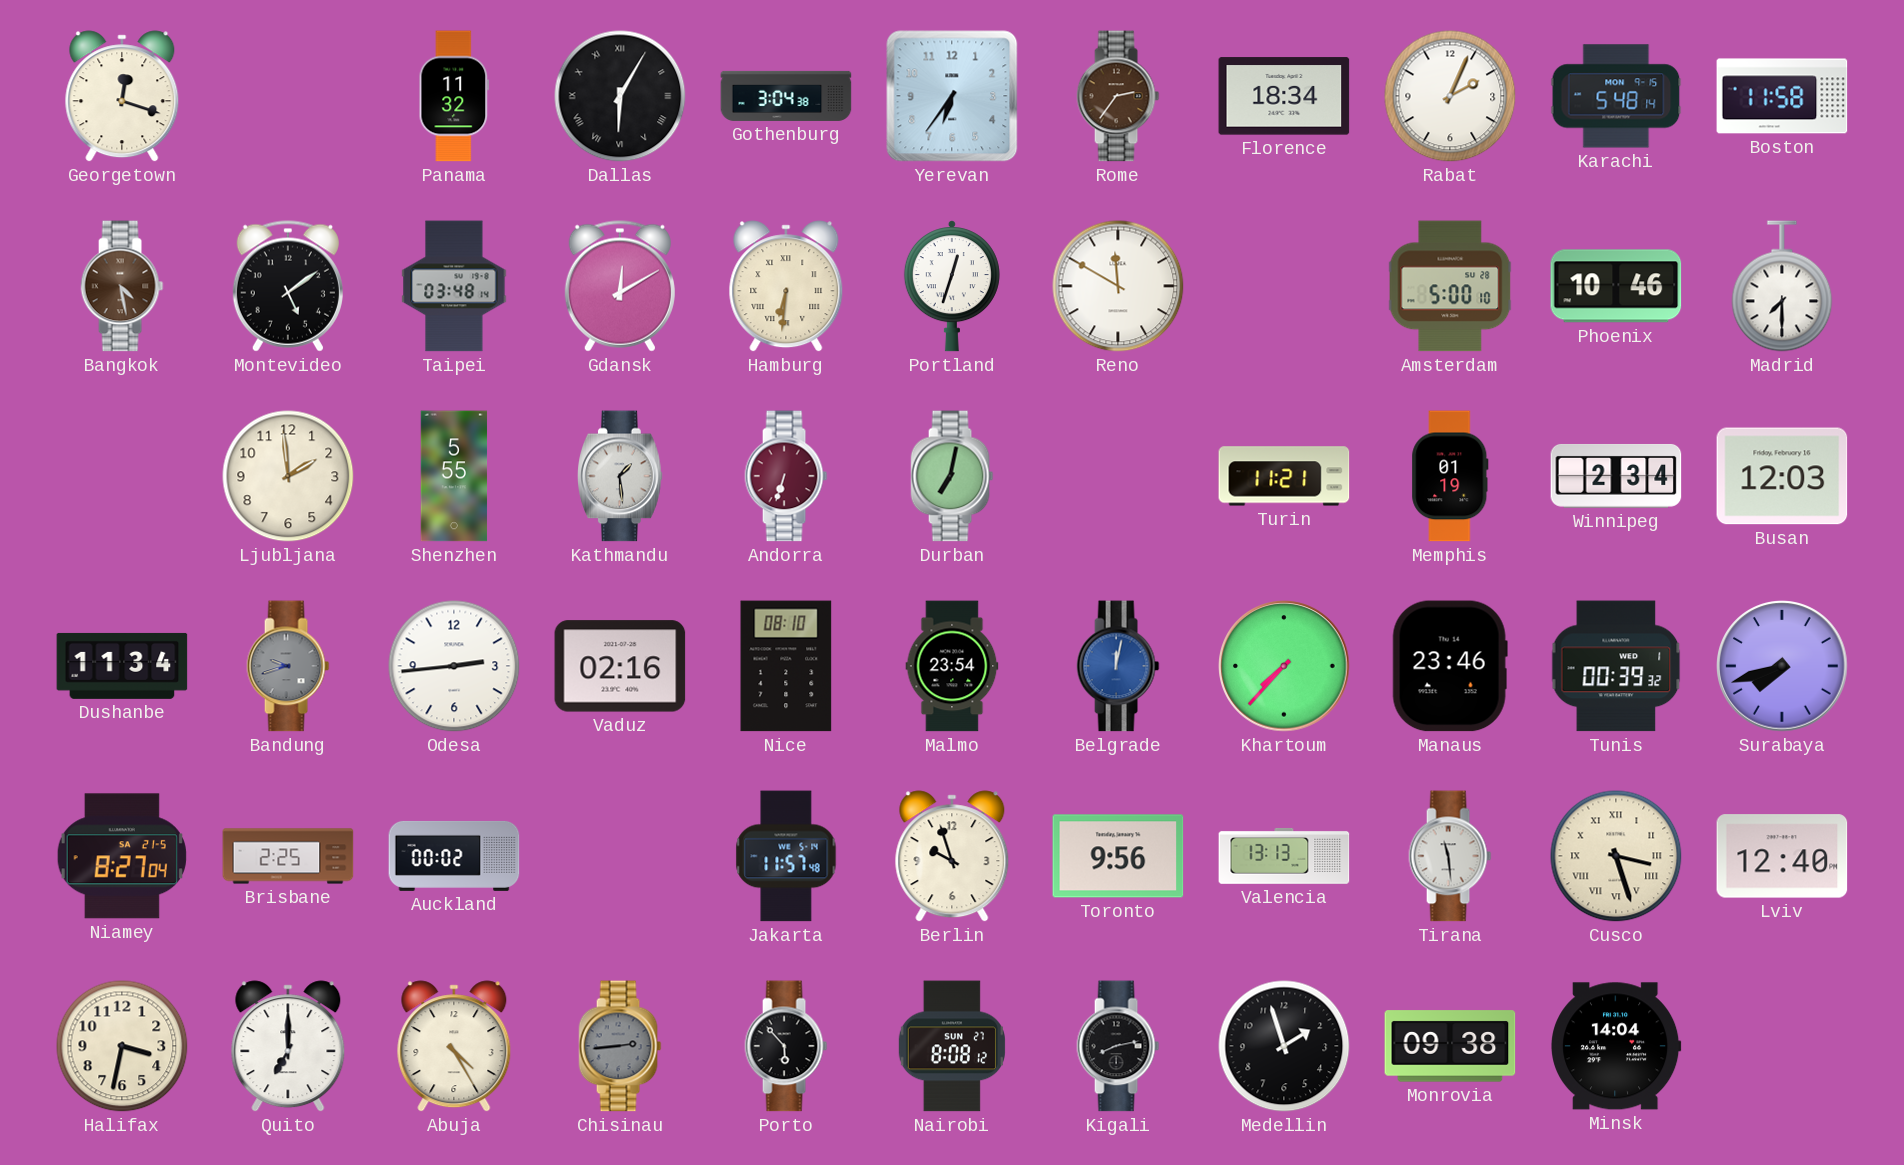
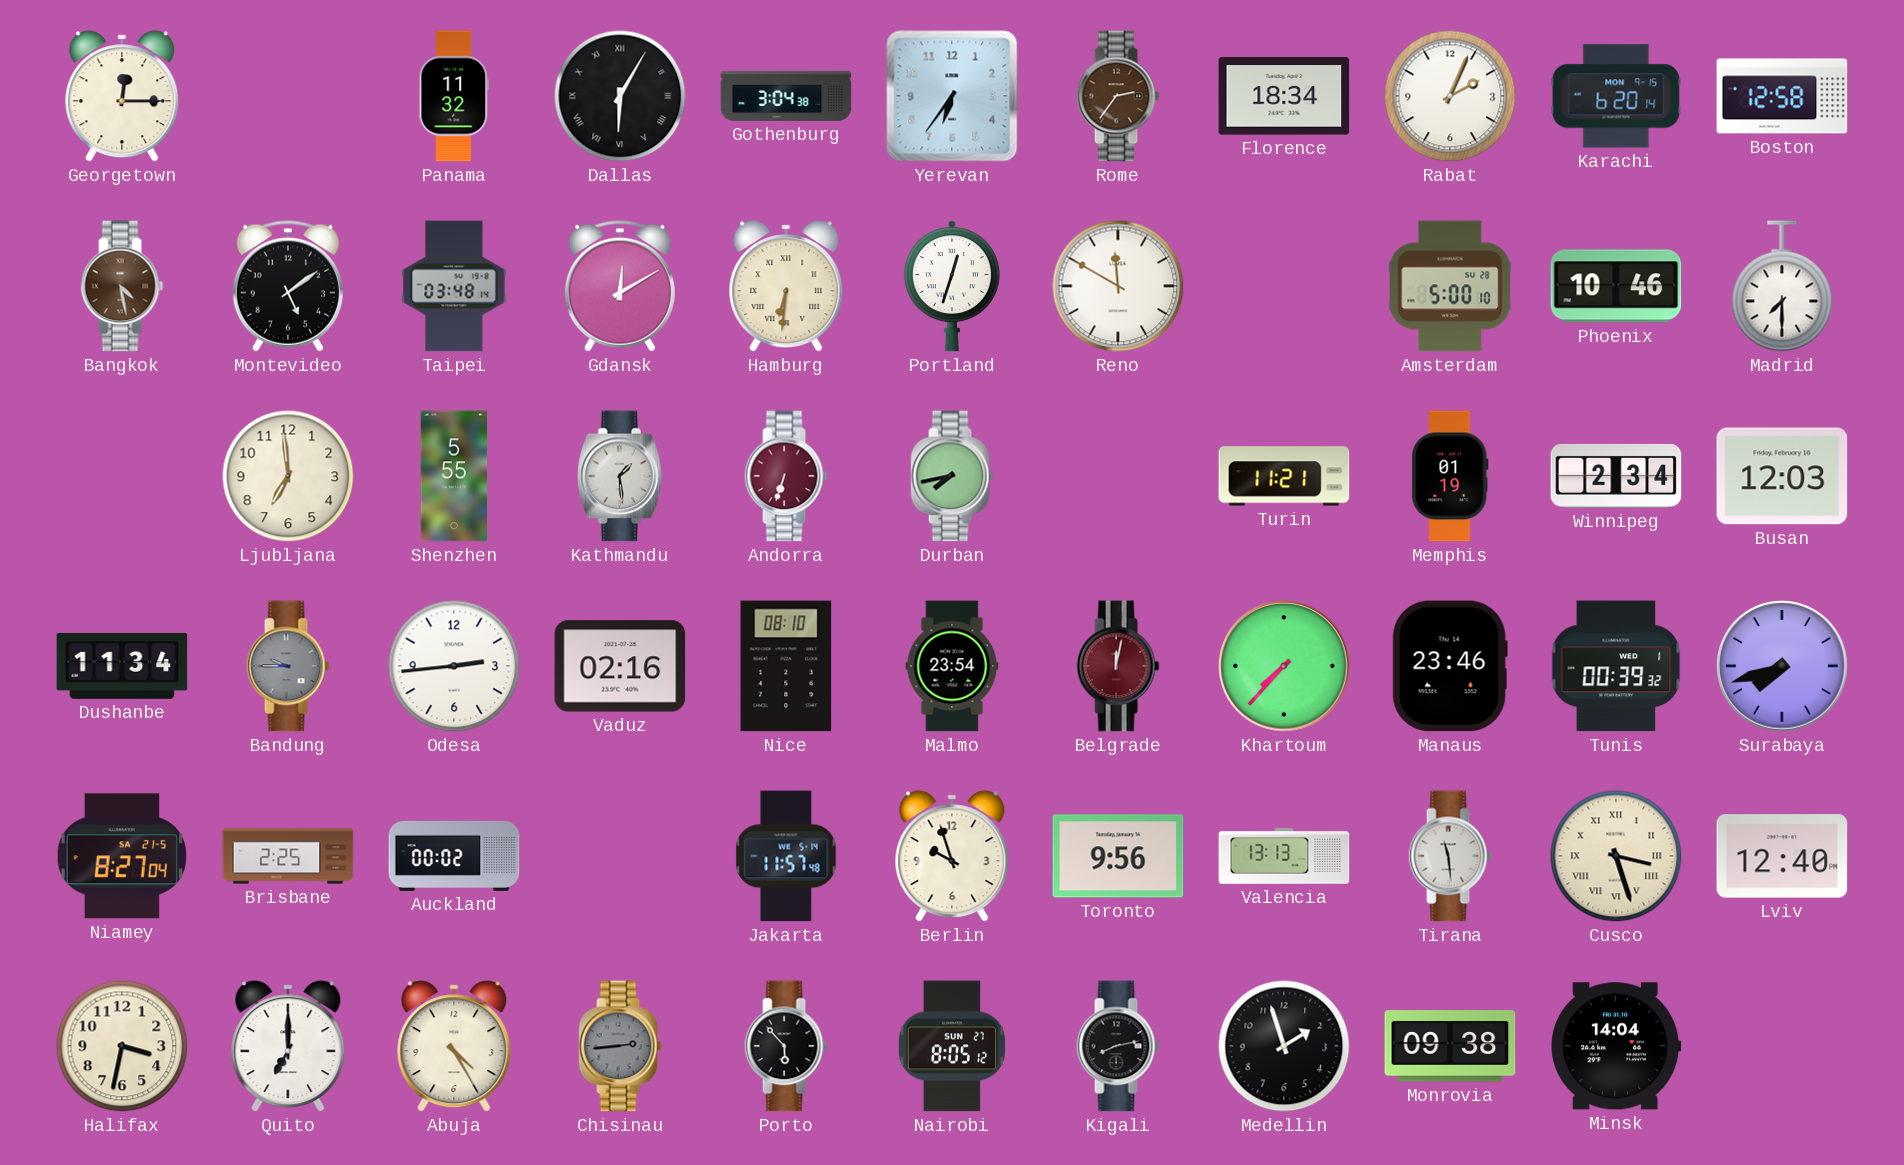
Georgetown: 12:18 -> 12:15 (122, 96)
Karachi: 5:48 -> 6:20 (1616, 96)
Boston: 11:58 -> 12:58 (1782, 96)
Ljubljana: 1:59 -> 6:59 (288, 476)
Durban: 7:02 -> 7:43 (952, 476)
Bandung: 9:42 -> 9:45 (288, 666)
Belgrade dial: blue -> burgundy (1118, 666)
Nairobi: 8:08 -> 8:05 (952, 1046)
